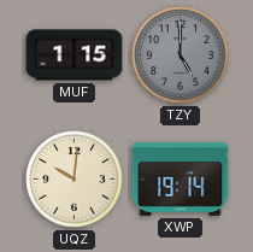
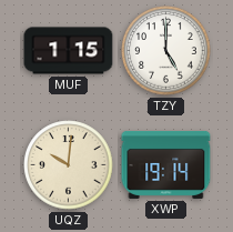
TZY dial: grey -> white (166, 51)
